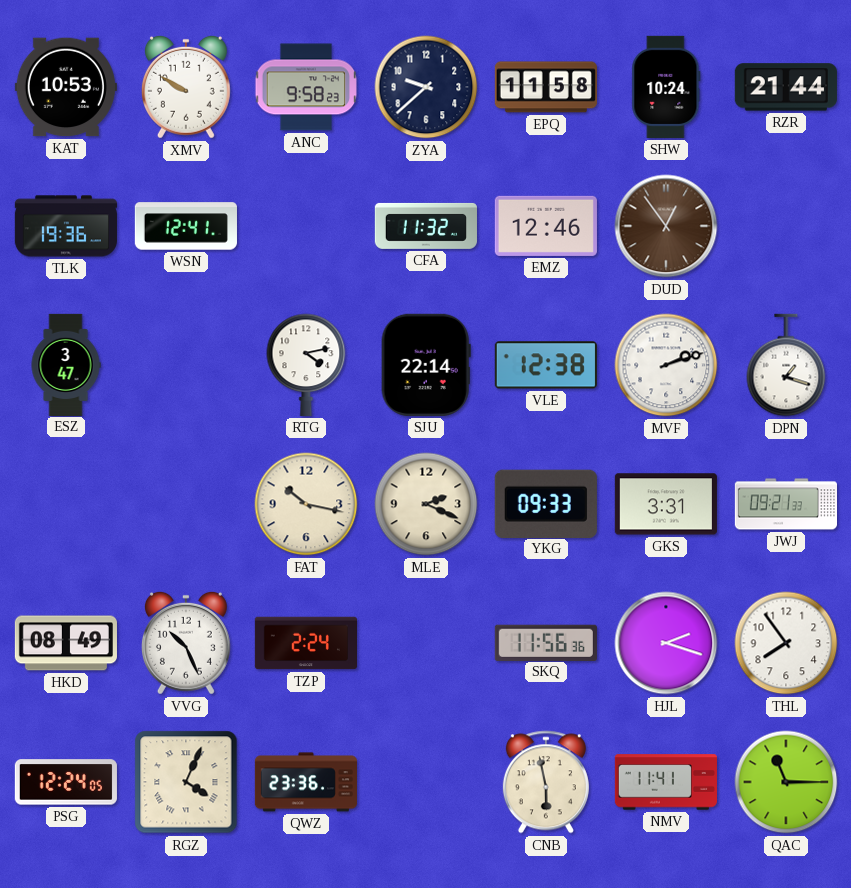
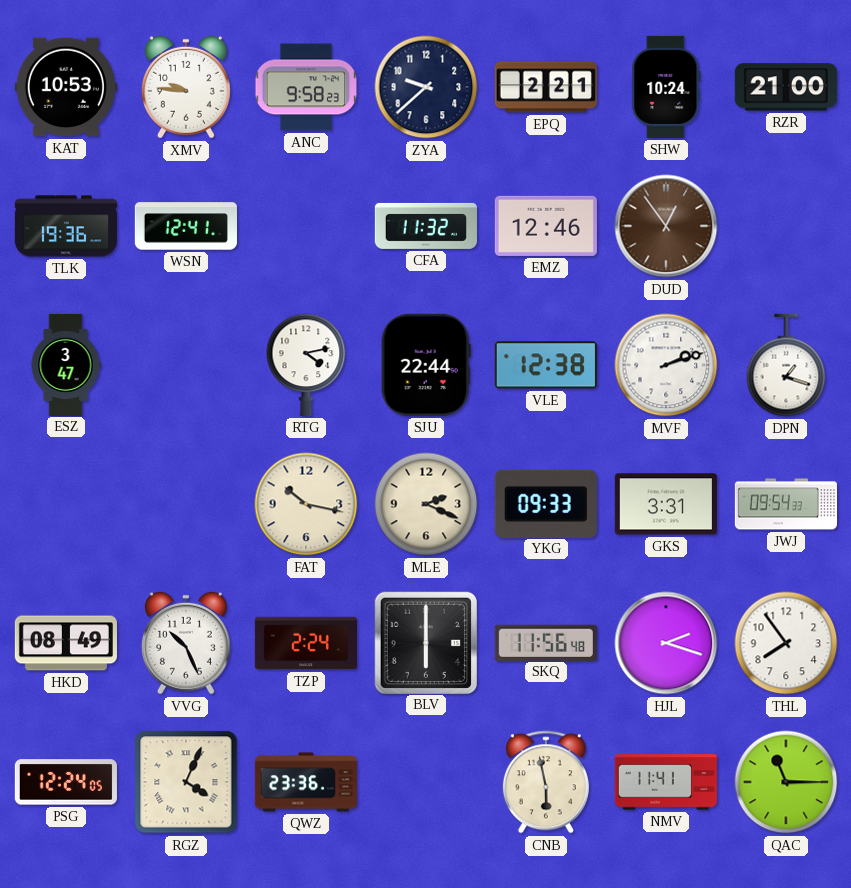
XMV: 9:50 -> 9:46 (186, 87)
EPQ: 11:58 -> 2:21 (546, 87)
RZR: 21:44 -> 21:00 (786, 87)
SJU: 22:14 -> 22:44 (426, 365)
JWJ: 09:21 -> 09:54 (785, 504)
BLV: none -> 6:00 (425, 642)
SKQ: 11:56:36 -> 11:56:48 (546, 642)
